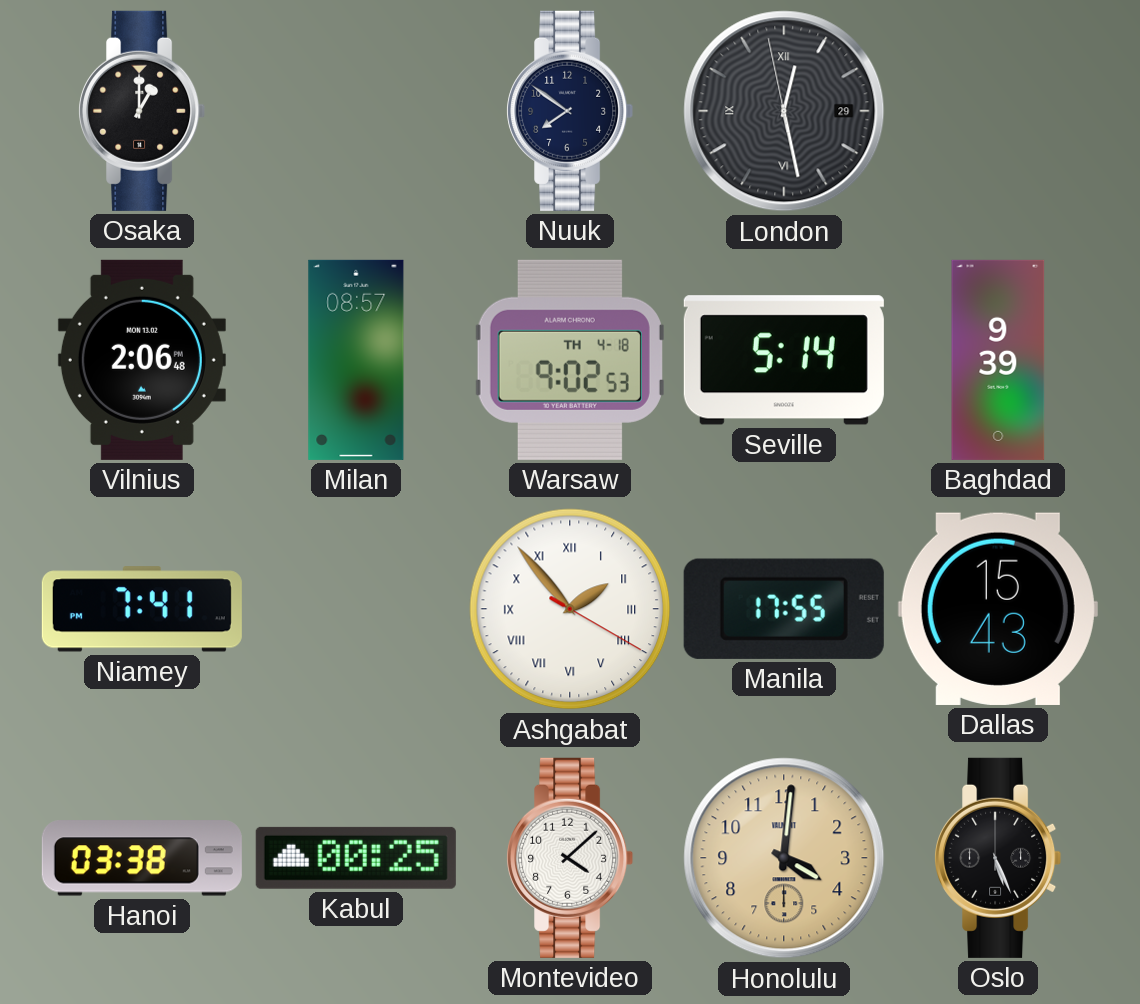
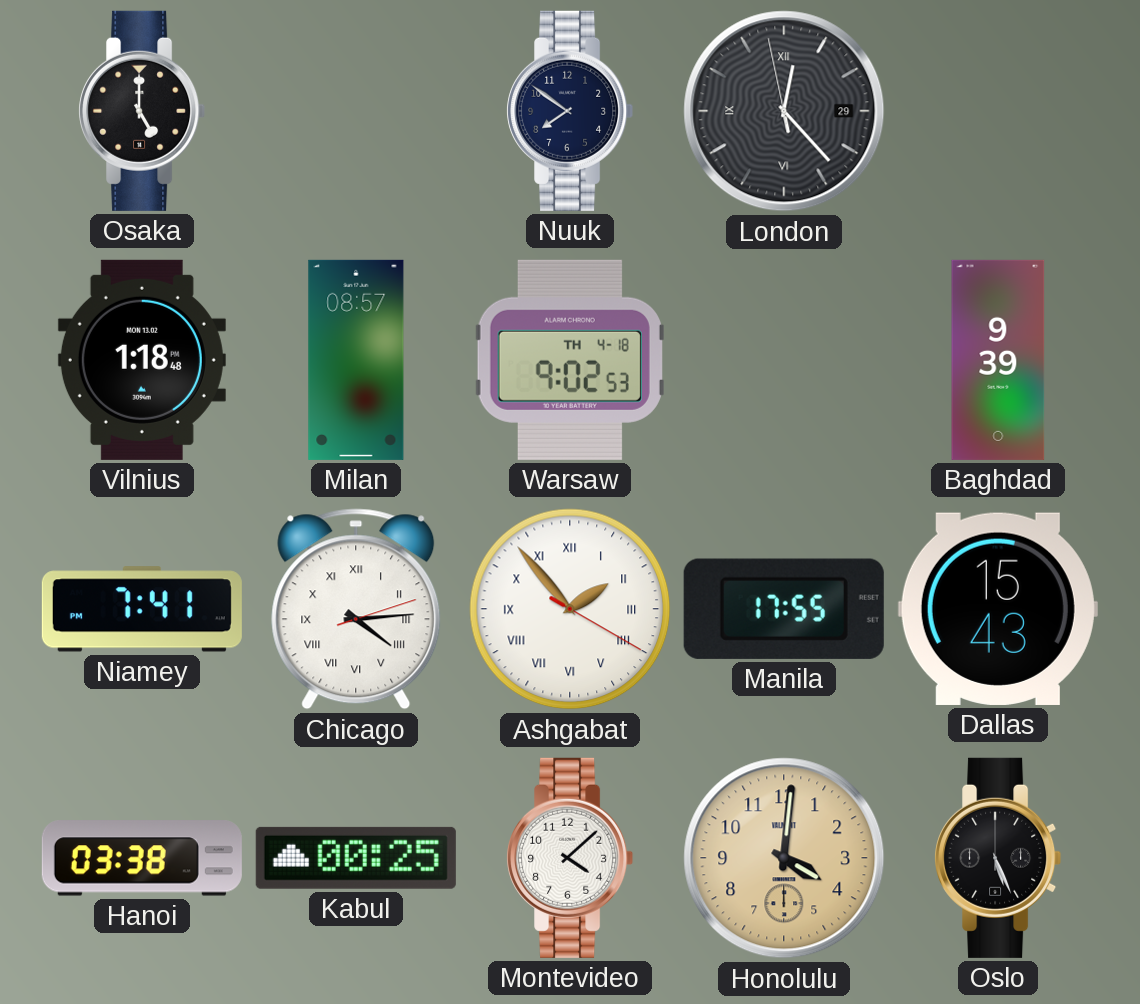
Osaka: 1:00 -> 5:00 (142, 111)
London: 12:27 -> 12:22 (784, 111)
Vilnius: 2:06 -> 1:18 (142, 360)
Seville: 5:14 -> none (784, 360)
Chicago: none -> 4:14 (356, 609)
